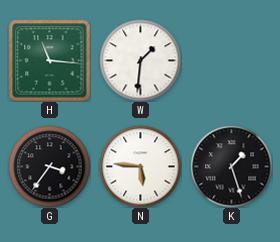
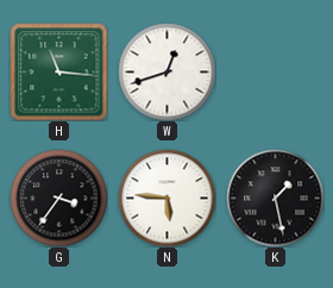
W: 1:31 -> 12:42 (166, 71)
K: 1:27 -> 1:28 (275, 198)
